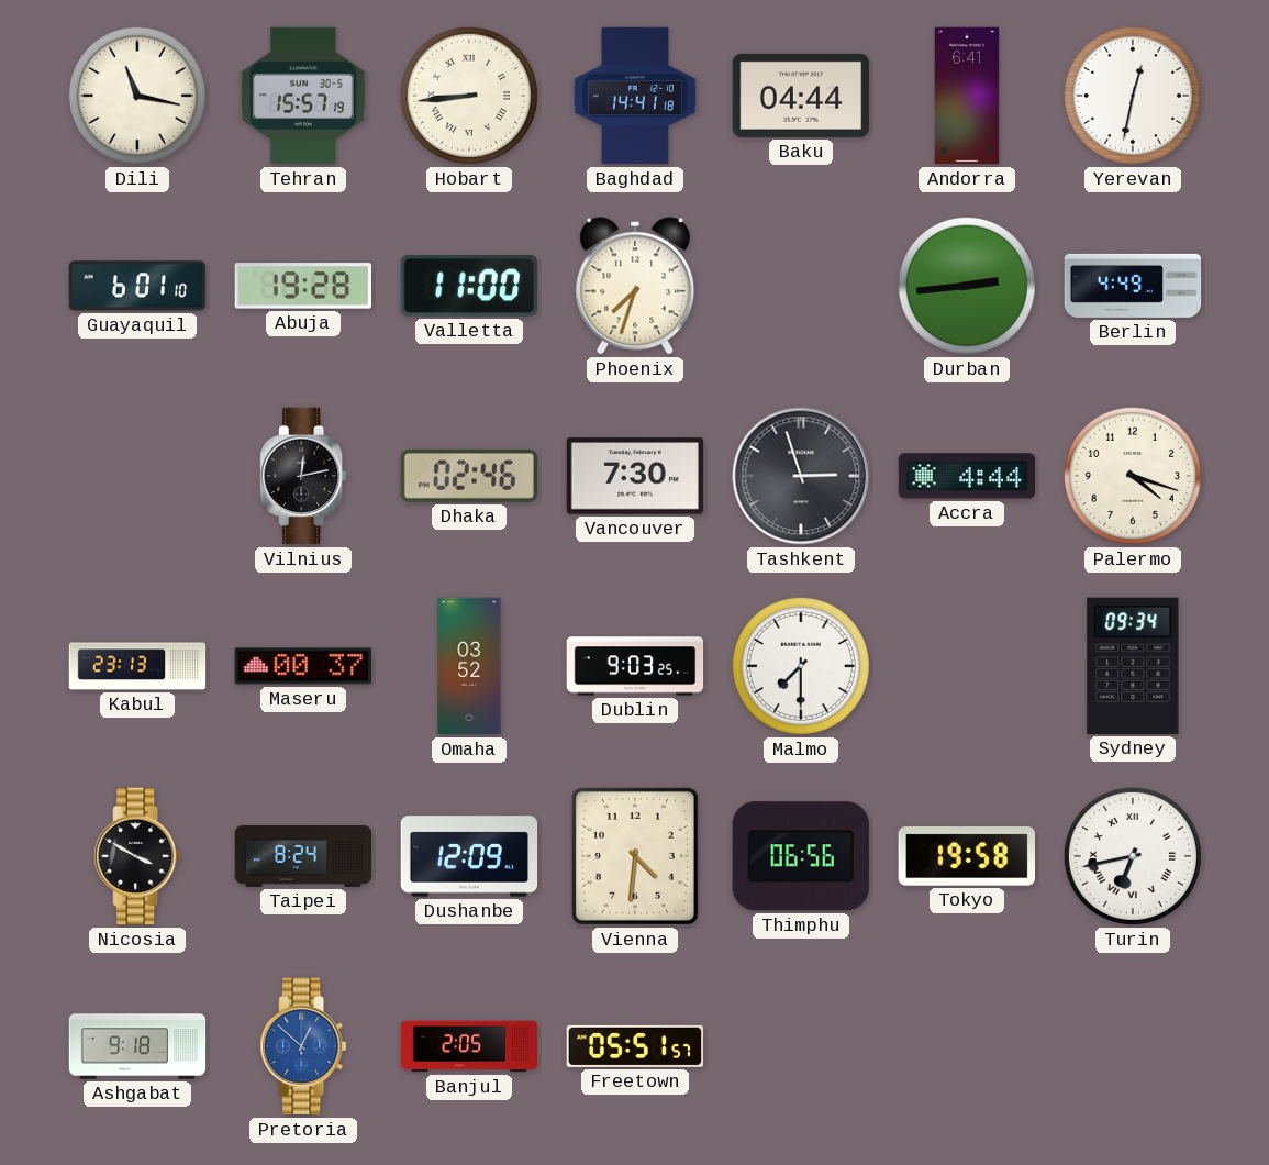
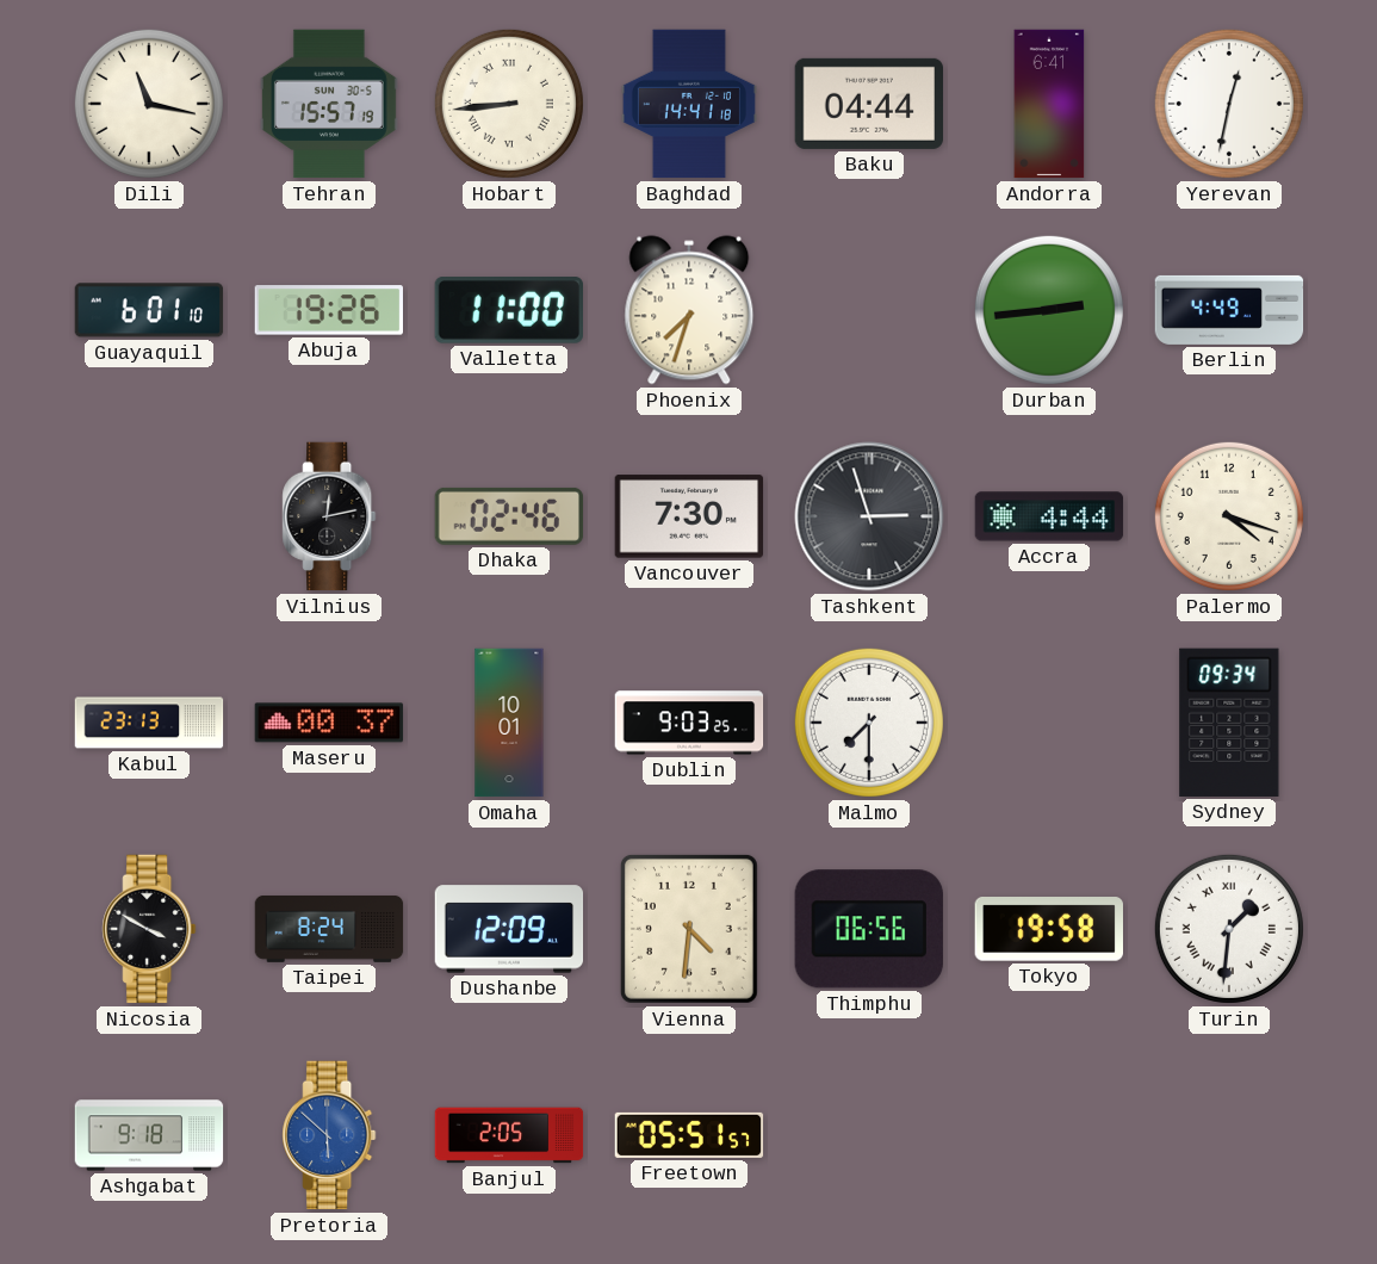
Abuja: 19:28 -> 19:26 (328, 310)
Omaha: 03:52 -> 10:01 (509, 723)
Turin: 6:43 -> 1:31 (1229, 929)
Pretoria: 12:52 -> 5:52 (329, 1135)
